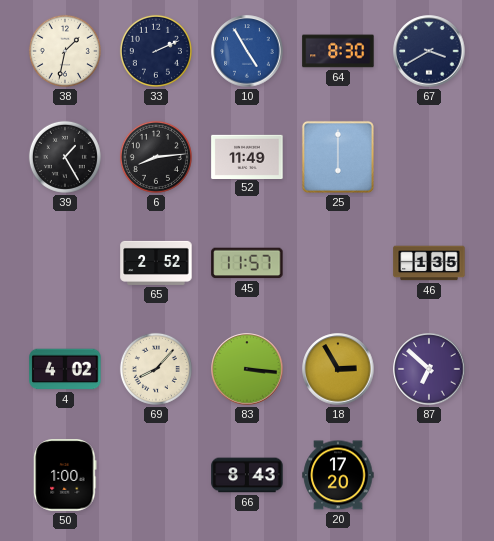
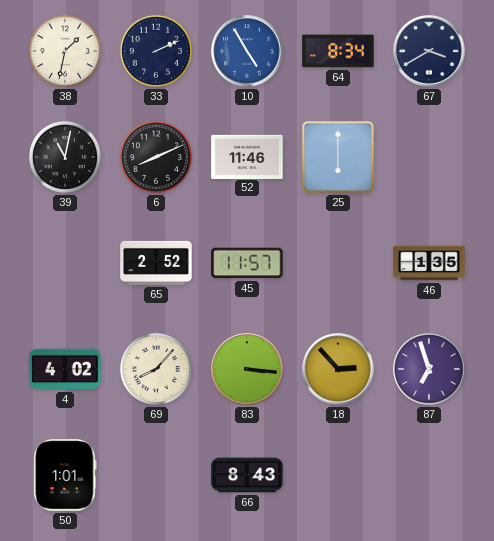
64: 8:30 -> 8:34 (338, 51)
39: 1:25 -> 11:02 (65, 157)
6: 8:14 -> 8:11 (156, 157)
52: 11:49 -> 11:46 (247, 156)
18: 2:55 -> 2:53 (338, 369)
87: 6:52 -> 6:57 (429, 369)
50: 1:00 -> 1:01 (65, 475)
20: 17:20 -> none (338, 475)
